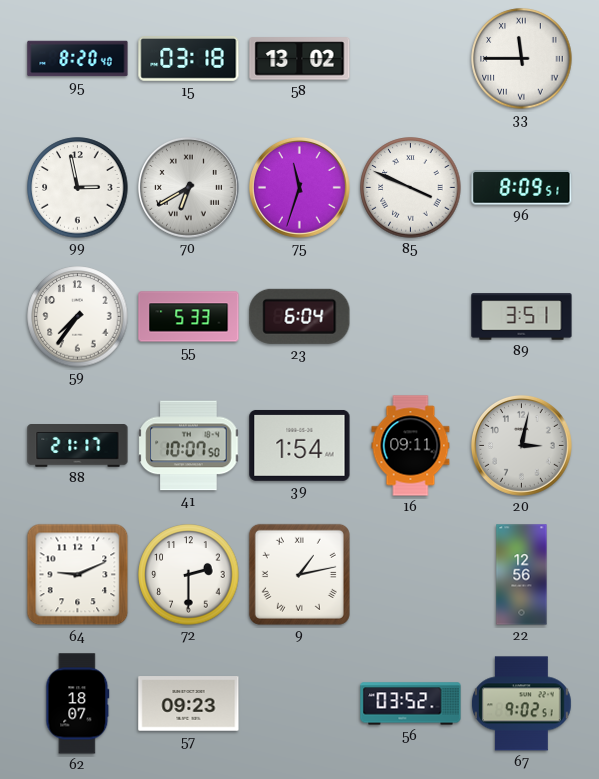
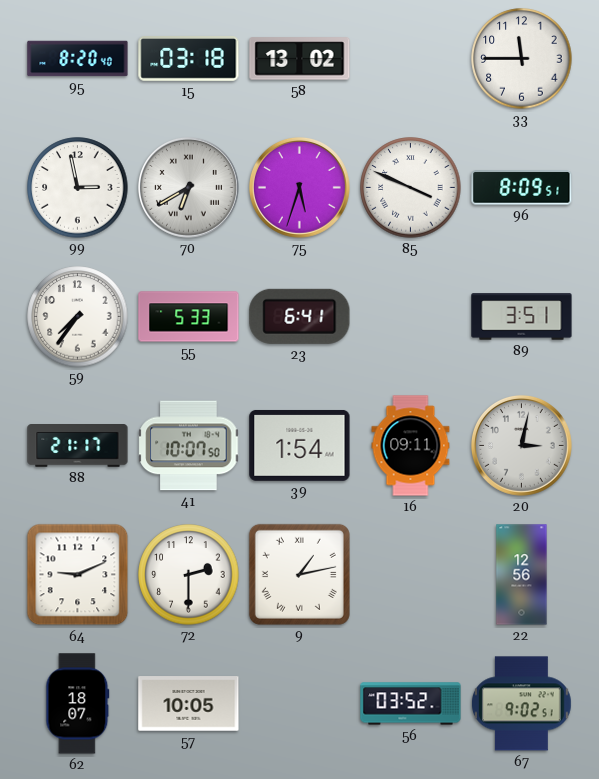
33 numerals: Roman -> Arabic (522, 59)
75: 11:33 -> 5:33 (299, 187)
23: 6:04 -> 6:41 (300, 316)
57: 09:23 -> 10:05 (189, 704)
